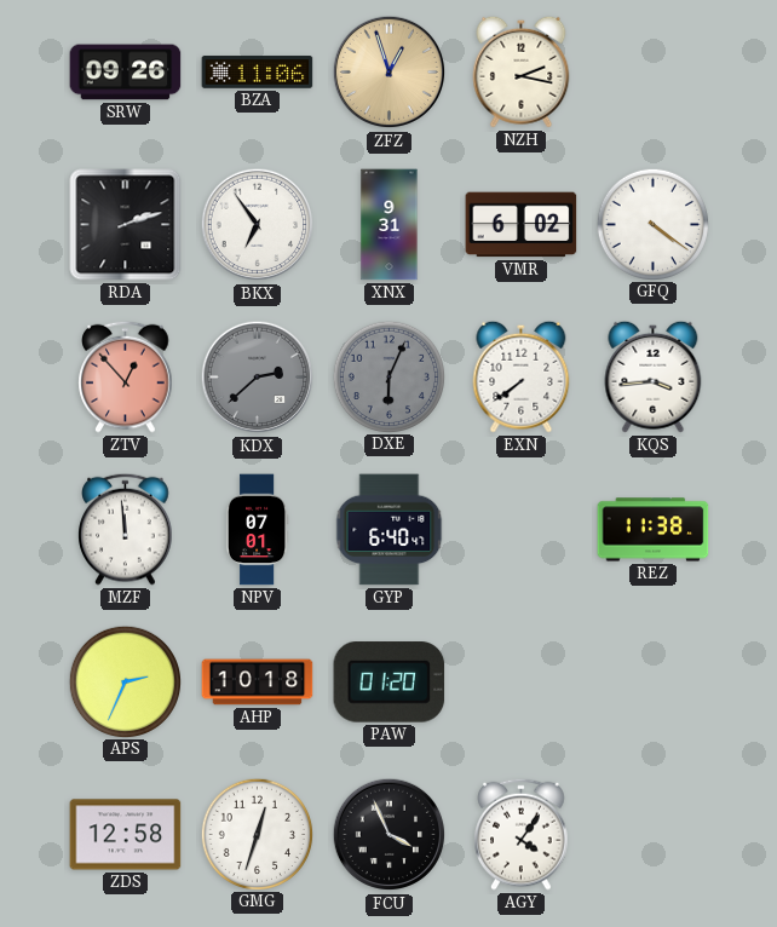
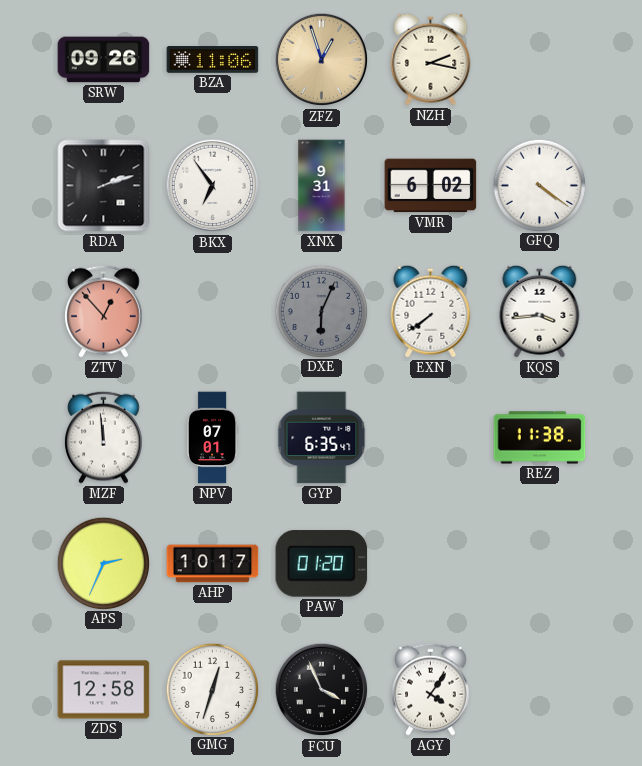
KDX: 2:38 -> none (258, 378)
GYP: 6:40 -> 6:35 (322, 438)
AHP: 10:18 -> 10:17 (213, 564)
